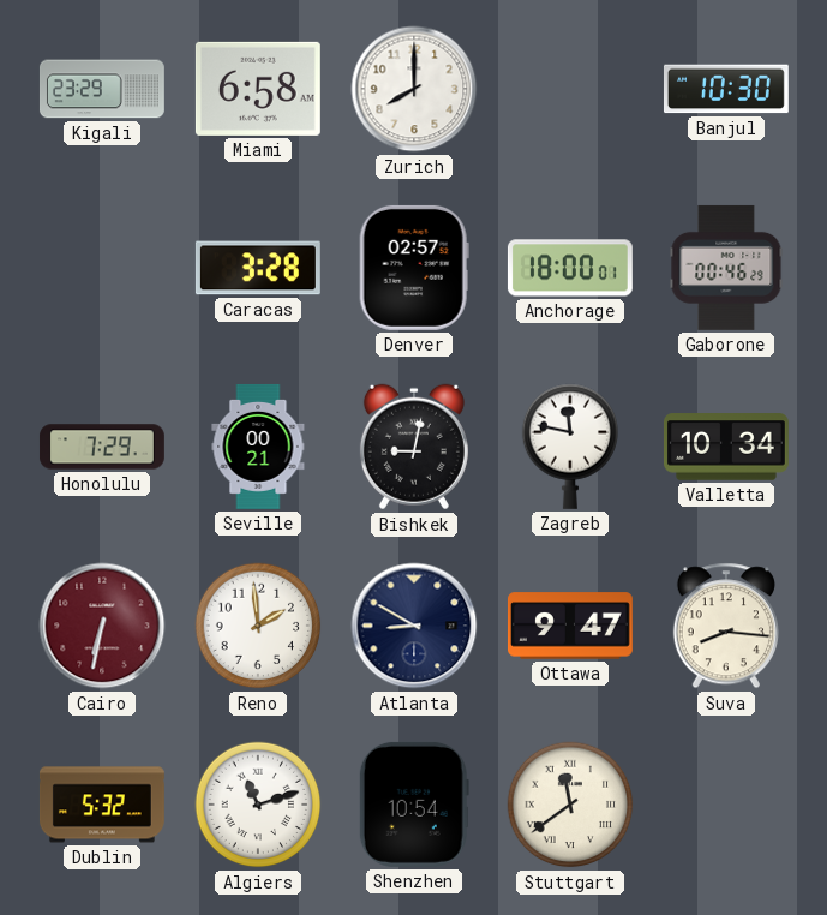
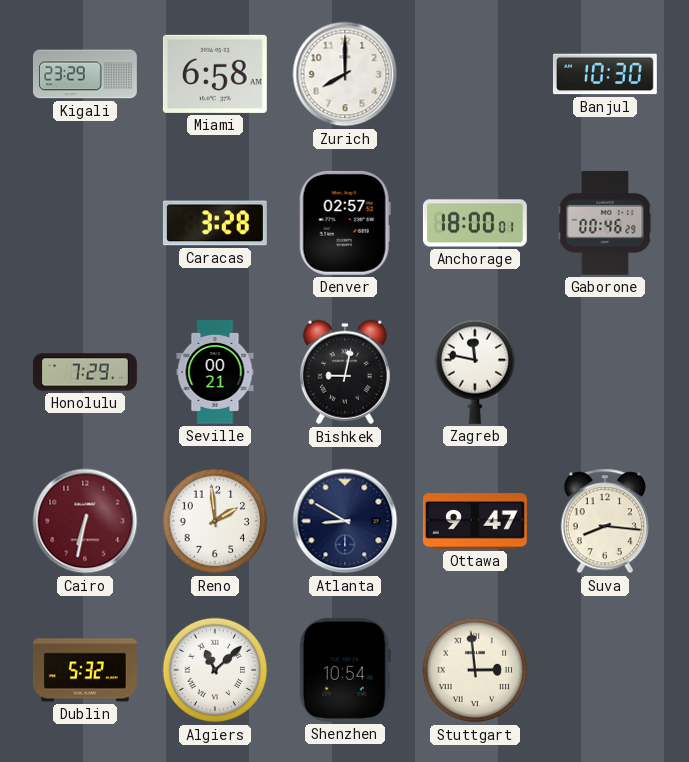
Valletta: 10:34 -> none (726, 447)
Algiers: 11:12 -> 11:08 (215, 670)
Stuttgart: 11:39 -> 2:59 (475, 670)
